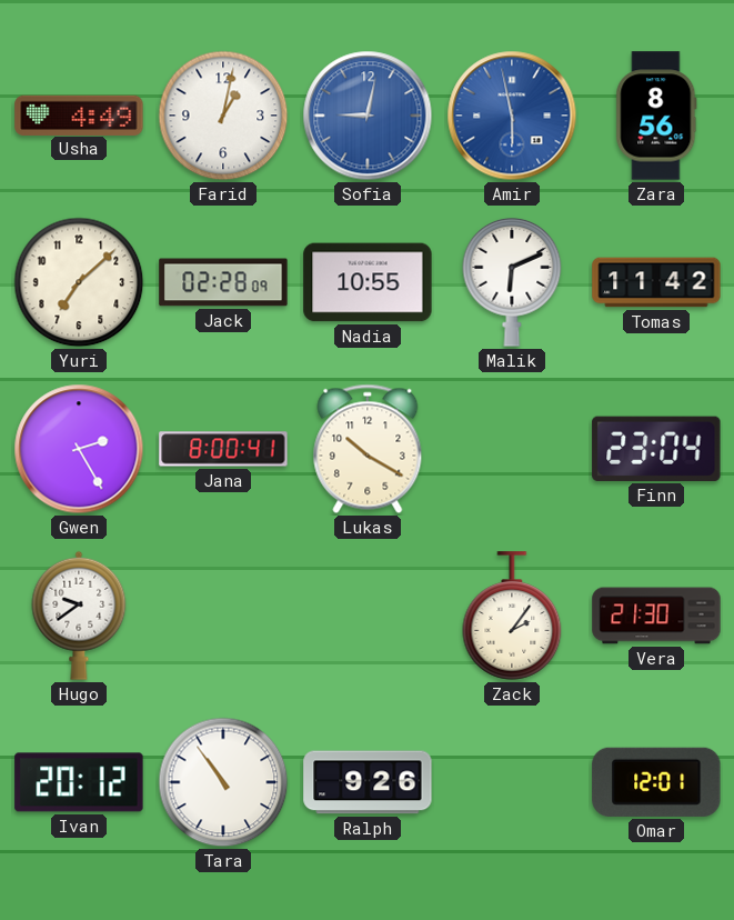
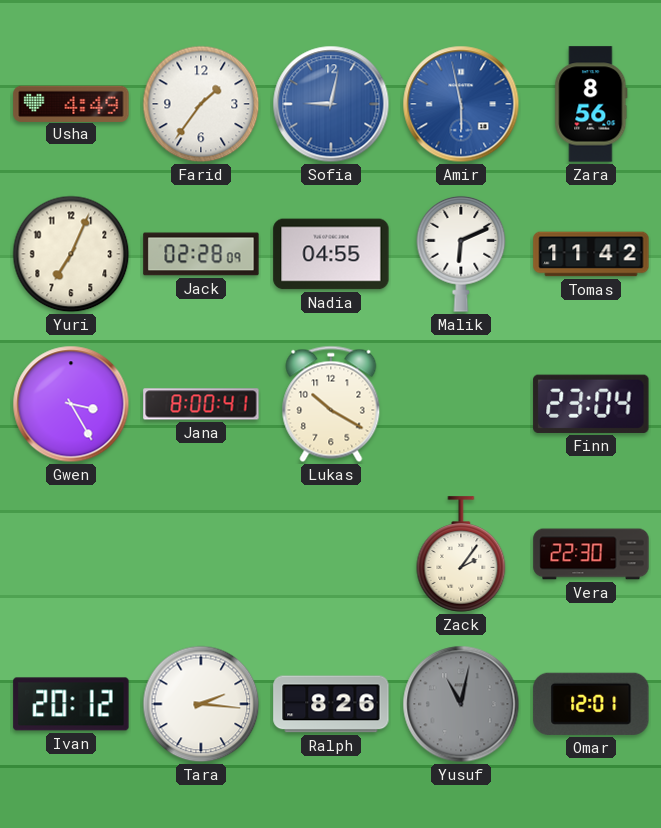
Farid: 1:02 -> 1:36 (201, 104)
Yuri: 7:08 -> 7:04 (71, 254)
Nadia: 10:55 -> 04:55 (331, 254)
Gwen: 2:25 -> 3:25 (71, 404)
Hugo: 9:39 -> none (79, 616)
Vera: 21:30 -> 22:30 (591, 554)
Tara: 10:54 -> 2:16 (201, 704)
Ralph: 9:26 -> 8:26 (331, 704)
Yusuf: none -> 11:02 (461, 704)
